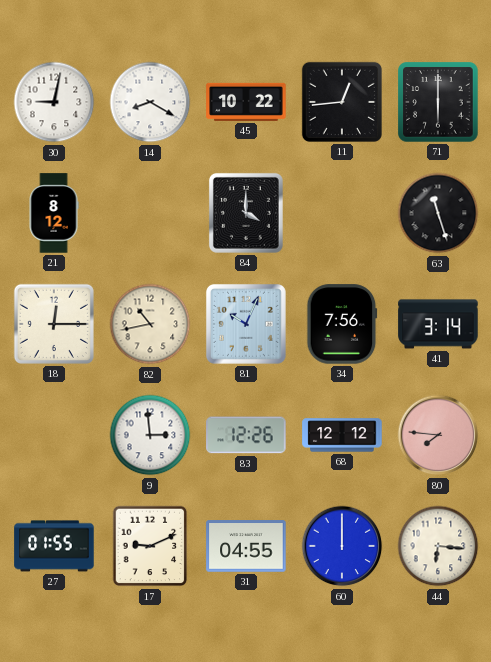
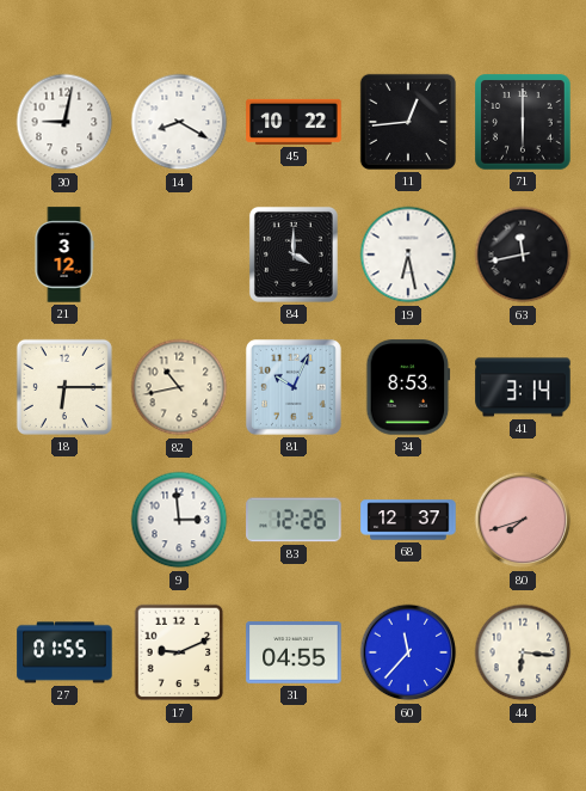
21: 8:12 -> 3:12 (64, 255)
19: none -> 6:28 (408, 255)
63: 11:27 -> 11:43 (523, 255)
18: 12:15 -> 6:15 (64, 387)
34: 7:56 -> 8:53 (408, 387)
68: 12:12 -> 12:37 (408, 520)
80: 7:46 -> 7:42 (523, 520)
60: 12:00 -> 11:37 (408, 652)
